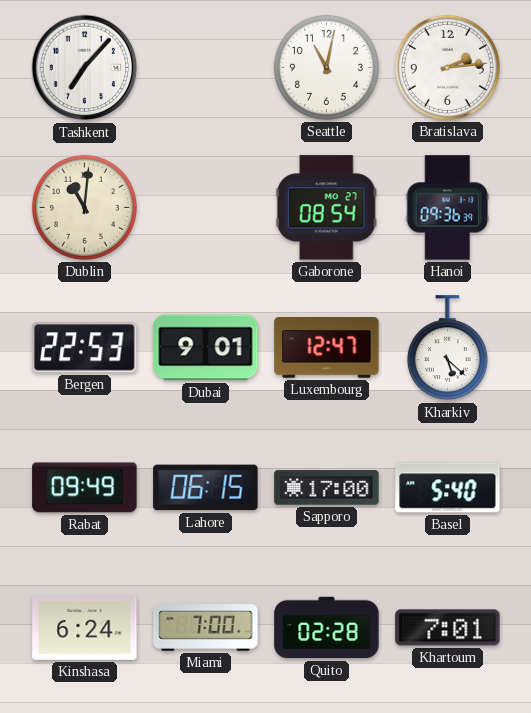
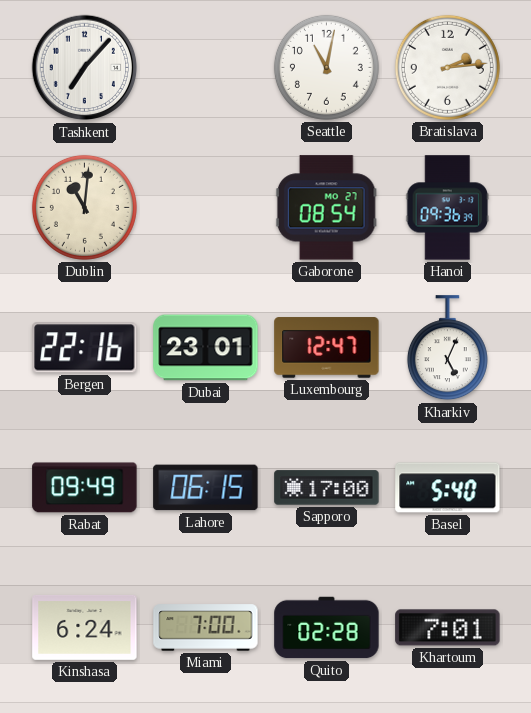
Bergen: 22:53 -> 22:16 (85, 348)
Dubai: 9:01 -> 23:01 (206, 348)
Kharkiv: 5:22 -> 5:04 (447, 348)
